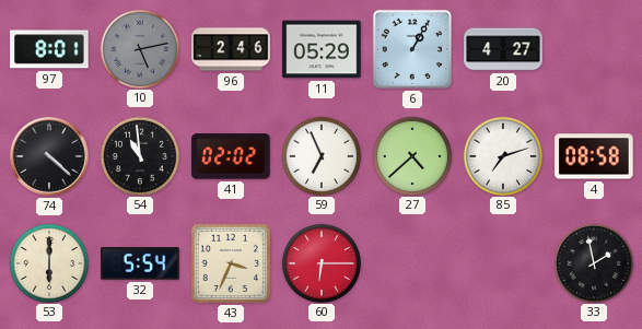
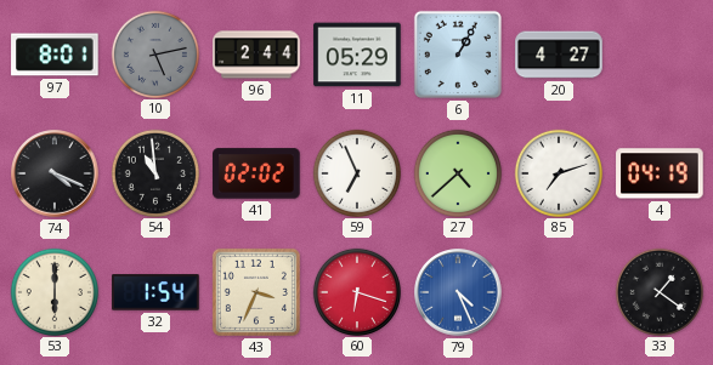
96: 2:46 -> 2:44 (256, 55)
74: 4:22 -> 4:19 (55, 173)
4: 08:58 -> 04:19 (660, 173)
32: 5:54 -> 1:54 (155, 292)
60: 6:15 -> 6:18 (356, 291)
79: none -> 4:26 (458, 292)
33: 1:58 -> 1:21 (658, 291)
